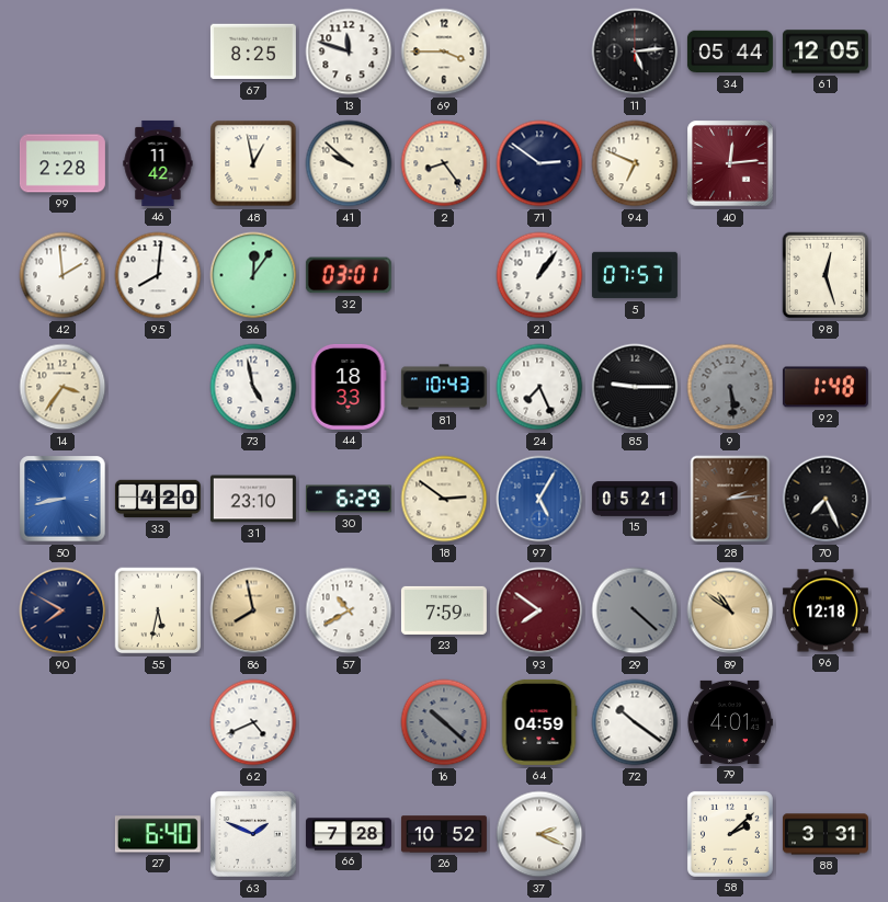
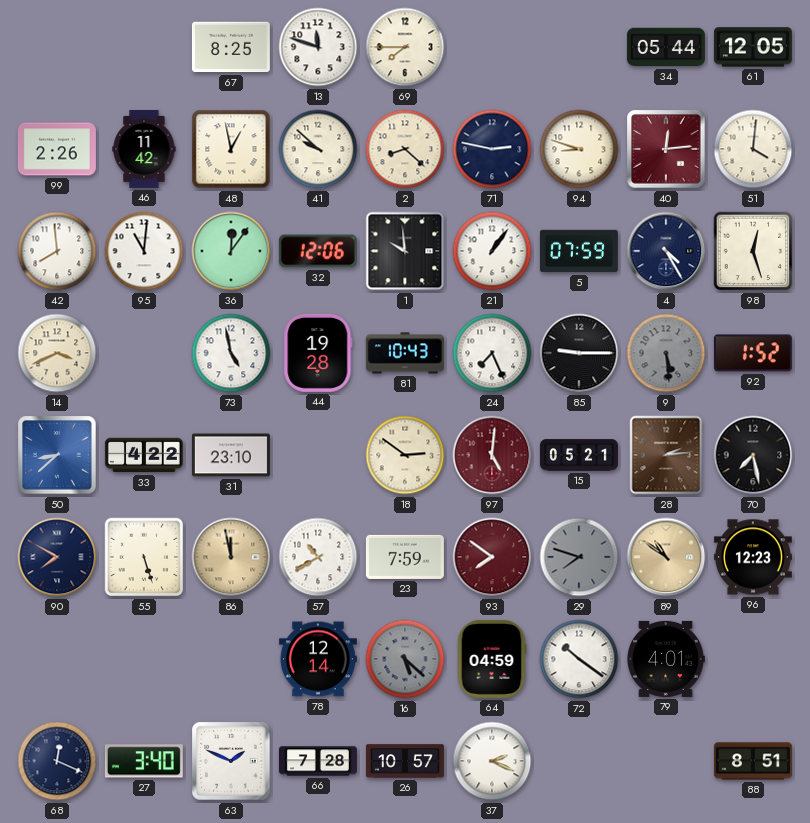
69: 3:45 -> 7:45 (405, 47)
11: 5:14 -> none (635, 52)
99: 2:28 -> 2:26 (57, 149)
2: 8:24 -> 8:22 (405, 149)
71: 2:51 -> 2:47 (492, 149)
94: 6:49 -> 8:48 (579, 149)
51: none -> 4:01 (753, 149)
42: 1:59 -> 7:59 (57, 251)
95: 8:01 -> 11:01 (144, 251)
32: 03:01 -> 12:06 (318, 251)
1: none -> 9:59 (405, 251)
5: 07:57 -> 07:59 (579, 251)
4: none -> 4:25 (666, 251)
14: 3:36 -> 3:41 (57, 353)
44: 18:33 -> 19:28 (318, 353)
92: 1:48 -> 1:52 (753, 353)
50: 8:43 -> 8:38 (57, 455)
33: 4:20 -> 4:22 (144, 455)
30: 6:29 -> none (349, 499)
97: 5:05 -> 5:01 (492, 455)
97 dial: blue -> burgundy (492, 455)
70: 7:26 -> 7:28 (753, 455)
55: 5:32 -> 5:27 (144, 557)
86: 7:58 -> 11:58 (231, 557)
29: 4:22 -> 7:48 (579, 557)
96: 12:18 -> 12:23 (753, 557)
62: 4:41 -> none (253, 722)
78: none -> 12:14 (318, 659)
16: 10:22 -> 5:22 (405, 659)
68: none -> 12:19 (57, 761)
27: 6:40 -> 3:40 (144, 761)
26: 10:52 -> 10:57 (405, 761)
58: 2:08 -> none (730, 834)
88: 3:31 -> 8:51 (753, 761)
